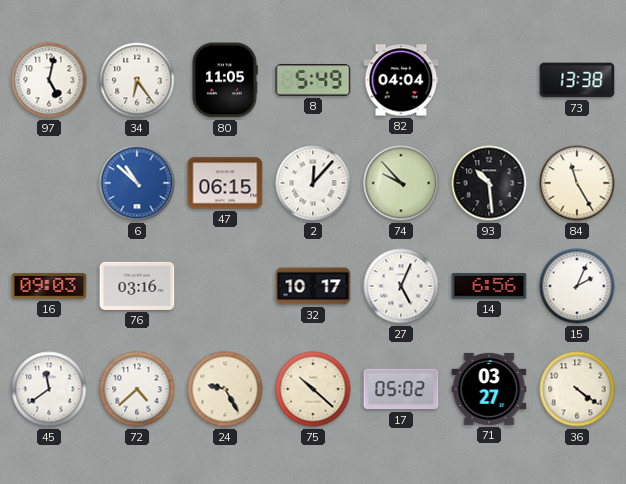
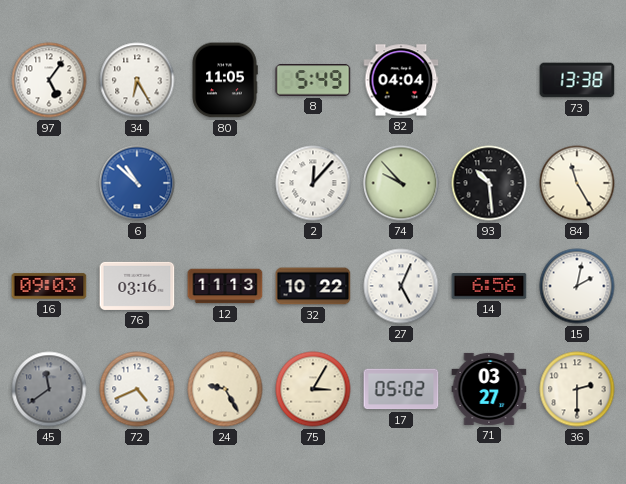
97: 5:02 -> 5:06 (49, 80)
34: 6:24 -> 6:25 (137, 80)
47: 06:15 -> none (225, 183)
12: none -> 11:13 (225, 286)
32: 10:17 -> 10:22 (313, 286)
15: 2:04 -> 2:02 (577, 286)
45 dial: white -> grey (49, 389)
72: 4:38 -> 4:41 (137, 389)
75: 10:22 -> 3:05 (313, 389)
36: 4:21 -> 2:30 (577, 389)
